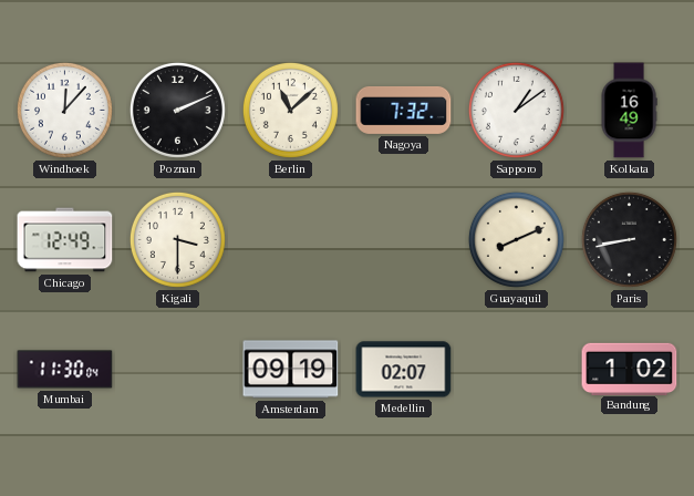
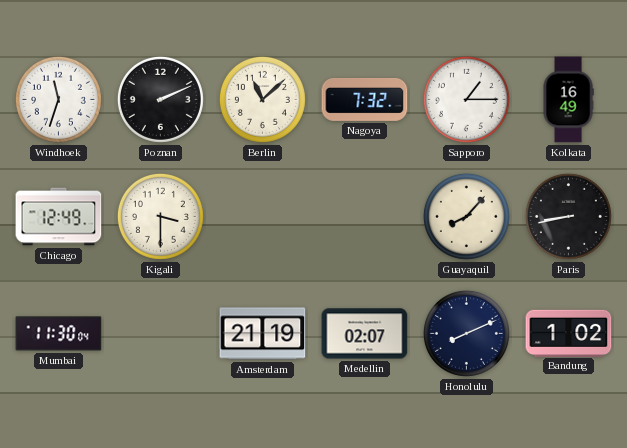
Windhoek: 12:07 -> 11:33 (58, 99)
Sapporo: 1:09 -> 1:15 (466, 99)
Guayaquil: 8:11 -> 8:07 (466, 216)
Amsterdam: 09:19 -> 21:19 (263, 334)
Honolulu: none -> 8:11 (466, 333)
